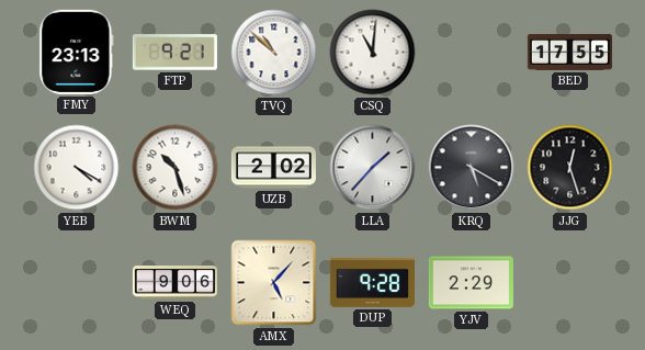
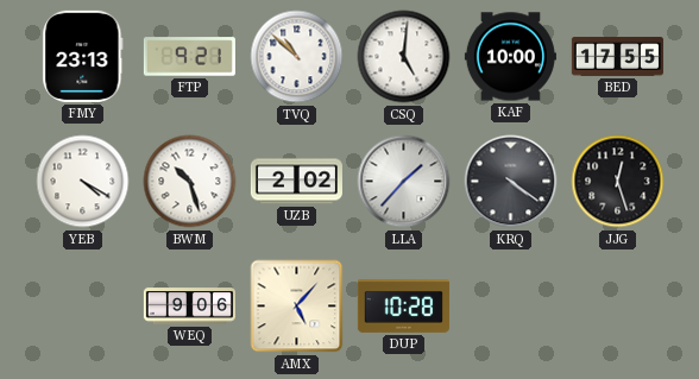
CSQ: 11:01 -> 5:01 (404, 57)
KAF: none -> 10:00 (510, 57)
KRQ: 5:20 -> 4:21 (511, 182)
DUP: 9:28 -> 10:28 (403, 305)
YJV: 2:29 -> none (471, 283)
